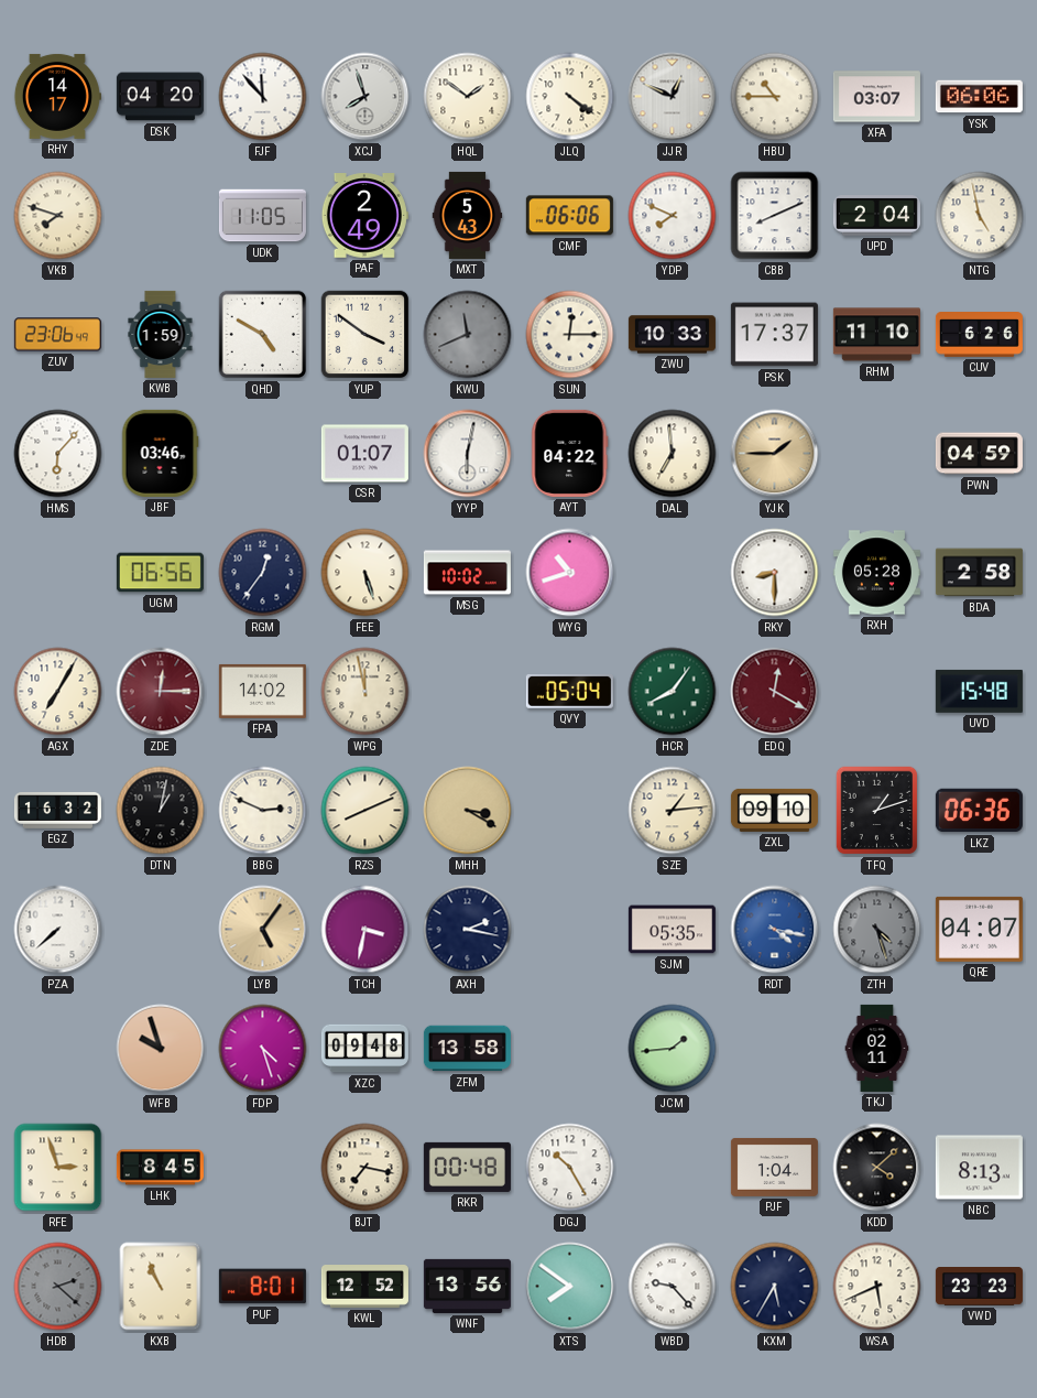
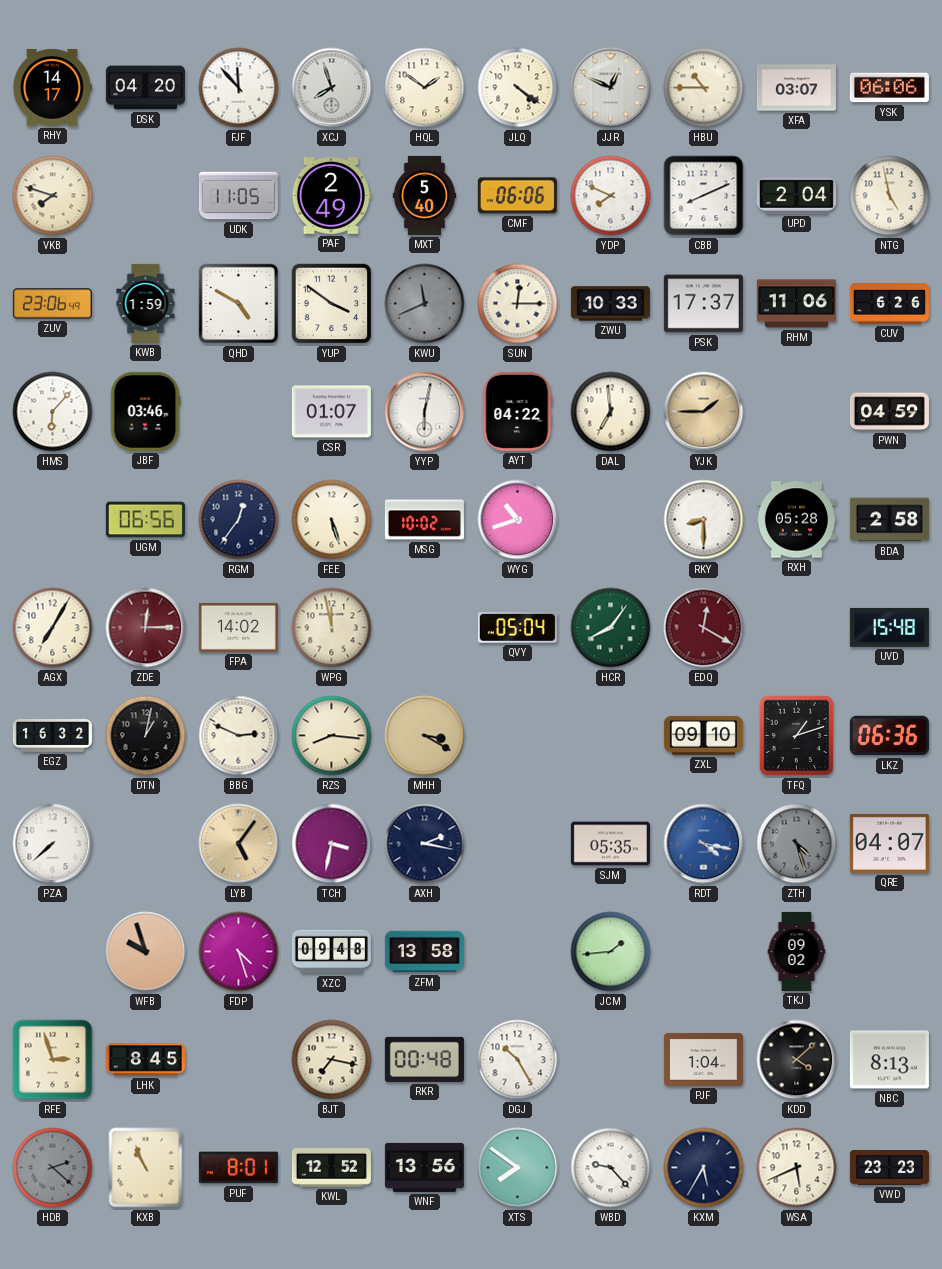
MXT: 5:43 -> 5:40 (425, 195)
RHM: 11:10 -> 11:06 (796, 304)
RZS: 8:11 -> 8:16 (332, 736)
SZE: 1:14 -> none (673, 811)
TKJ: 02:11 -> 09:02 (797, 951)
